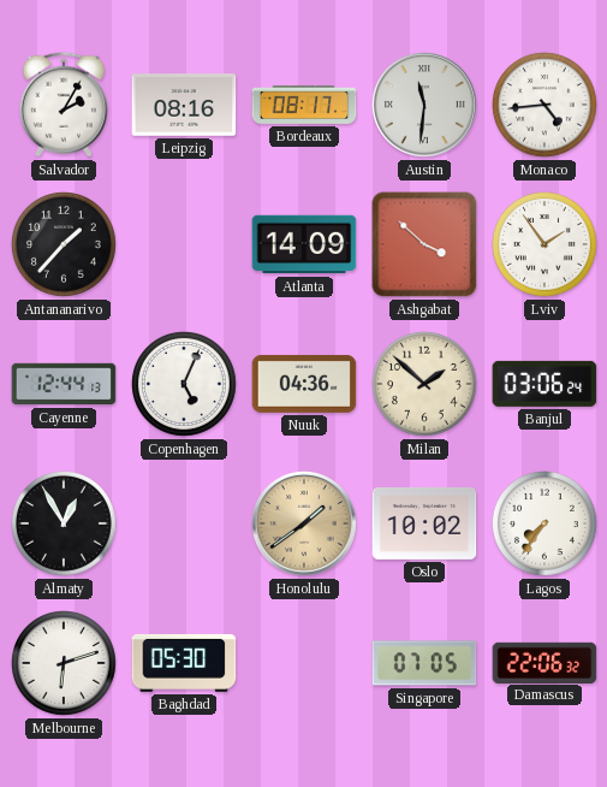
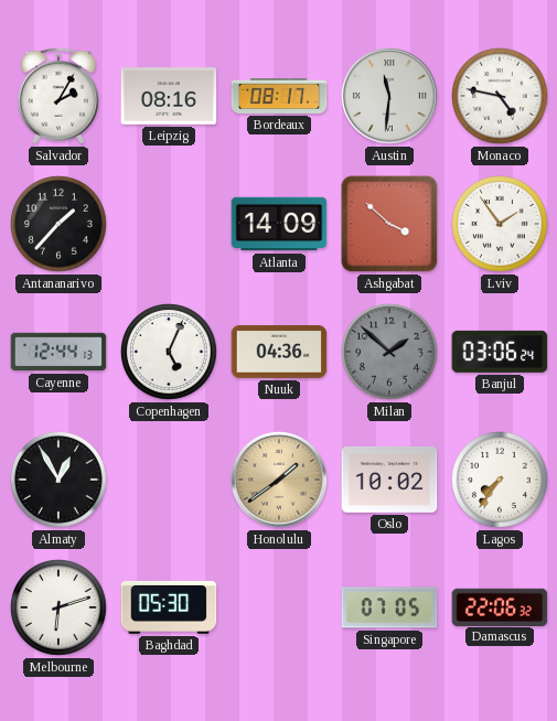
Monaco: 4:44 -> 4:47 (501, 97)
Milan dial: cream -> grey (390, 353)
